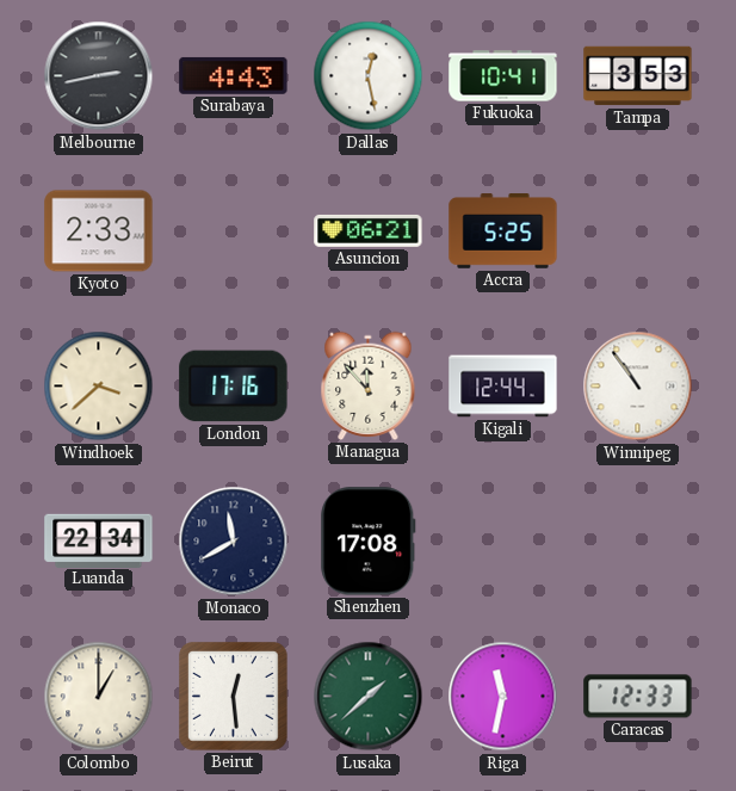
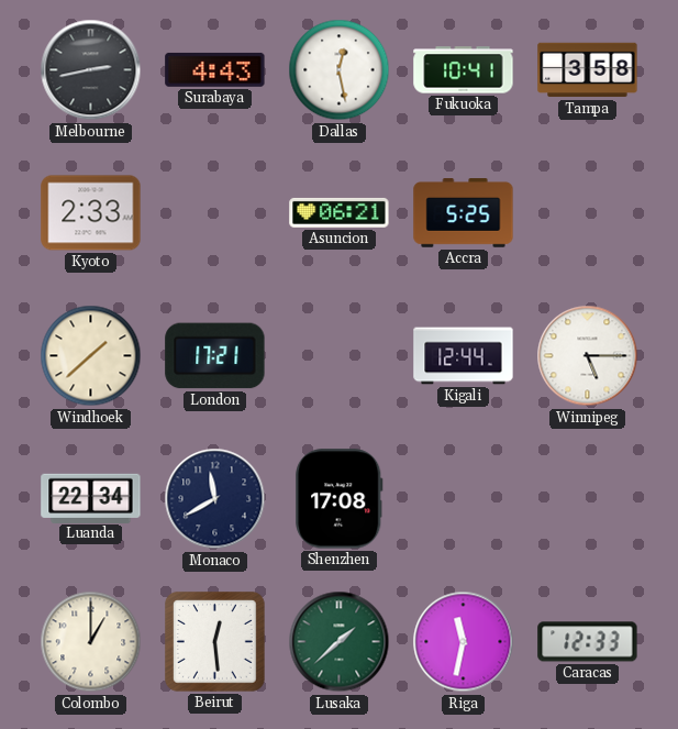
Tampa: 3:53 -> 3:58 (588, 70)
Windhoek: 3:38 -> 1:38 (91, 356)
London: 17:16 -> 17:21 (215, 356)
Managua: 11:53 -> none (369, 385)
Winnipeg: 10:54 -> 5:15 (588, 356)
